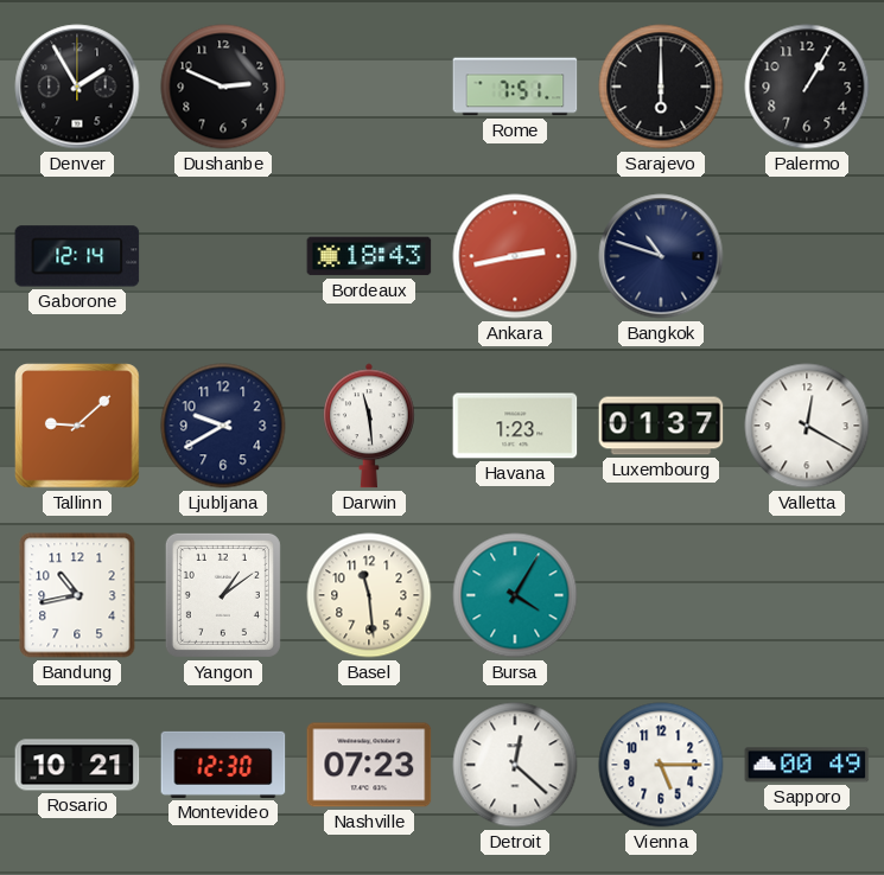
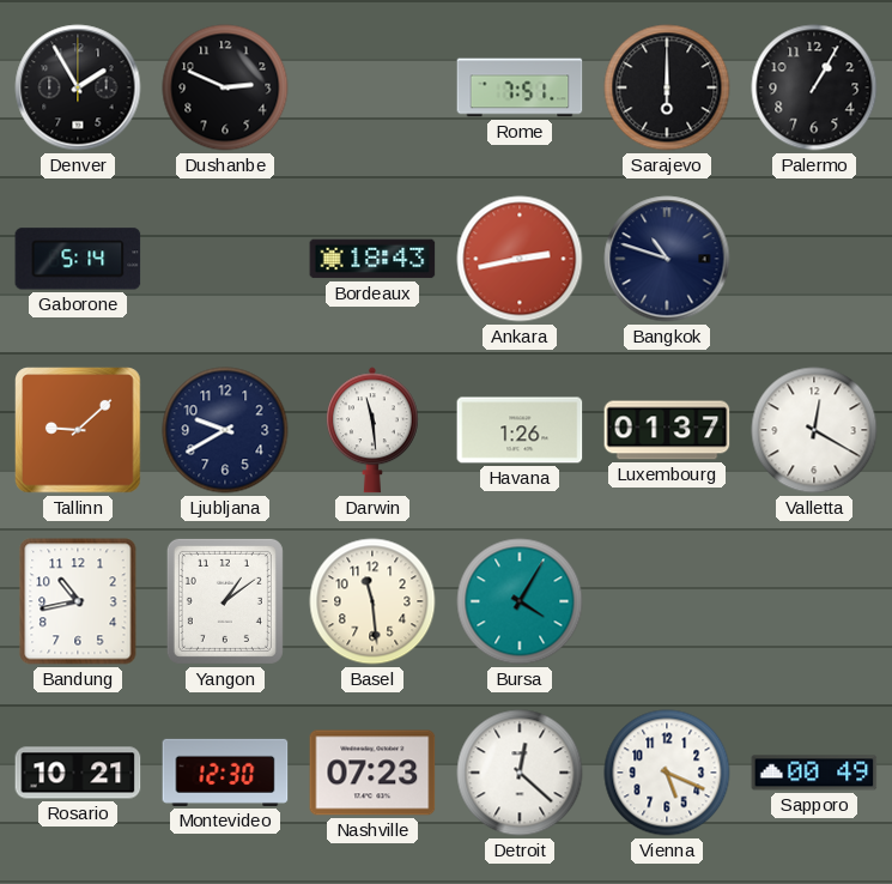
Gaborone: 12:14 -> 5:14 (78, 259)
Havana: 1:23 -> 1:26 (520, 430)
Vienna: 5:15 -> 5:19 (667, 773)
